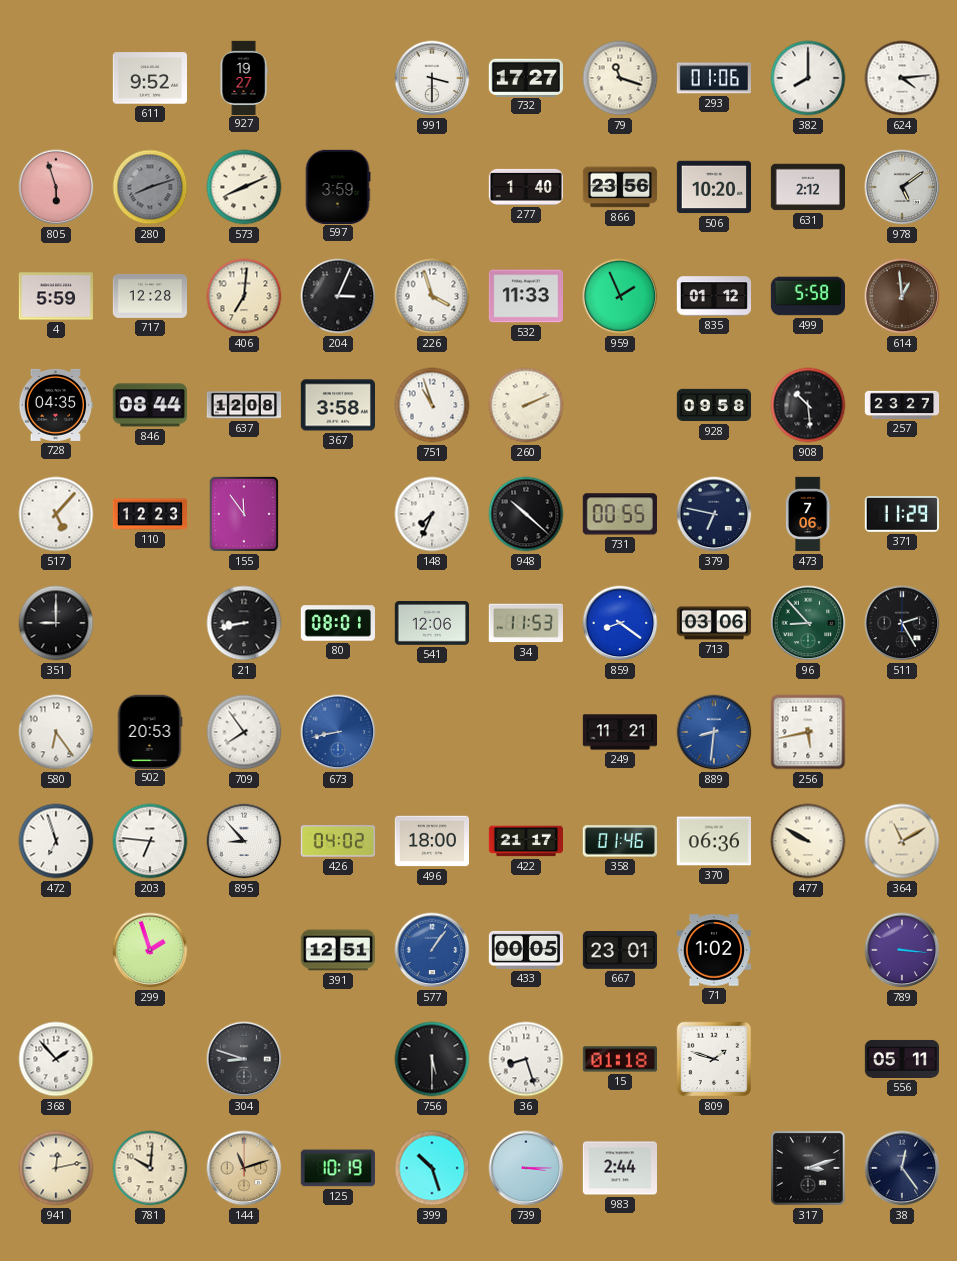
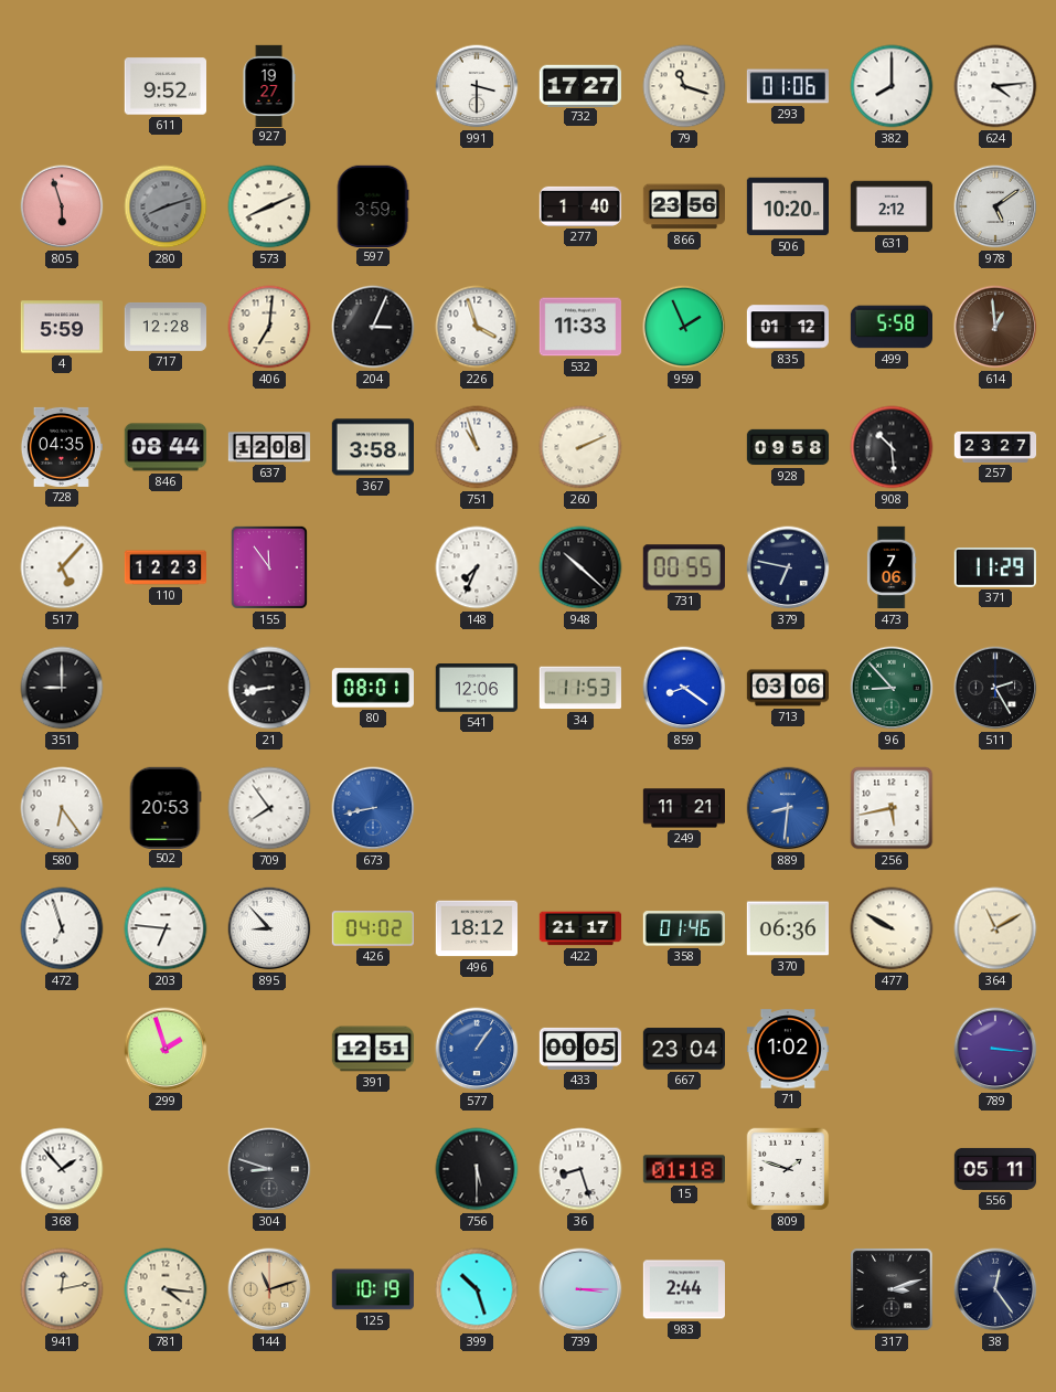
496: 18:00 -> 18:12 (476, 928)
667: 23:01 -> 23:04 (683, 1049)
781: 10:01 -> 4:16 (166, 1289)
